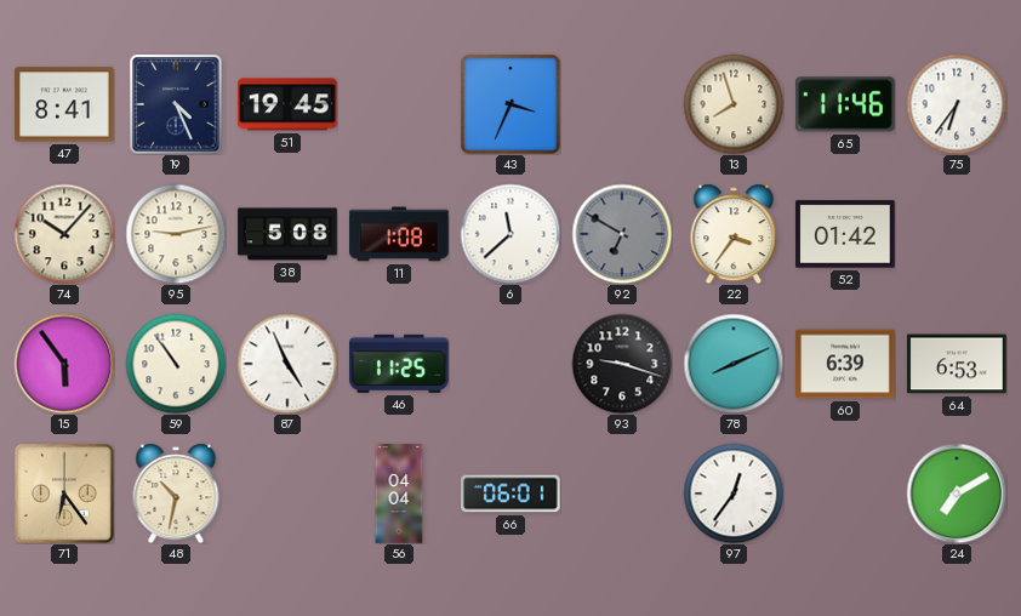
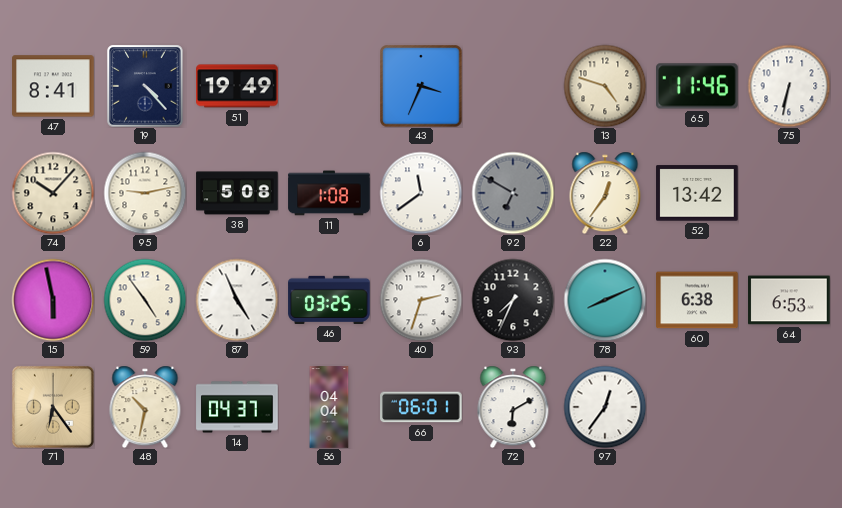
19: 4:26 -> 4:23 (145, 86)
51: 19:45 -> 19:49 (237, 86)
13: 7:57 -> 4:48 (605, 86)
75: 6:36 -> 6:32 (789, 86)
6: 11:38 -> 11:39 (421, 193)
22: 3:36 -> 12:36 (605, 193)
52: 01:42 -> 13:42 (697, 193)
15: 5:54 -> 5:58 (53, 300)
59: 10:54 -> 4:54 (145, 300)
46: 11:25 -> 03:25 (329, 300)
40: none -> 2:33 (421, 300)
93: 9:18 -> 7:34 (513, 300)
60: 6:39 -> 6:38 (697, 300)
14: none -> 04:37 (237, 407)
72: none -> 6:10 (513, 407)
24: 7:10 -> none (957, 494)
